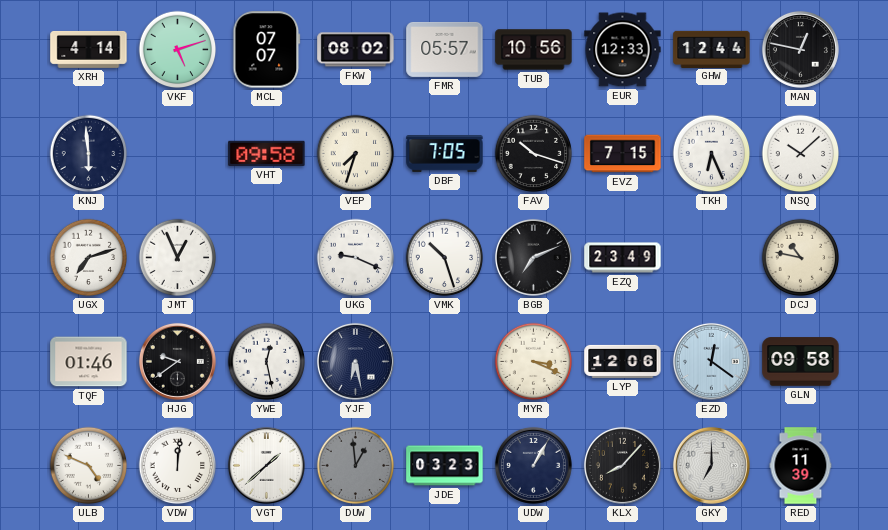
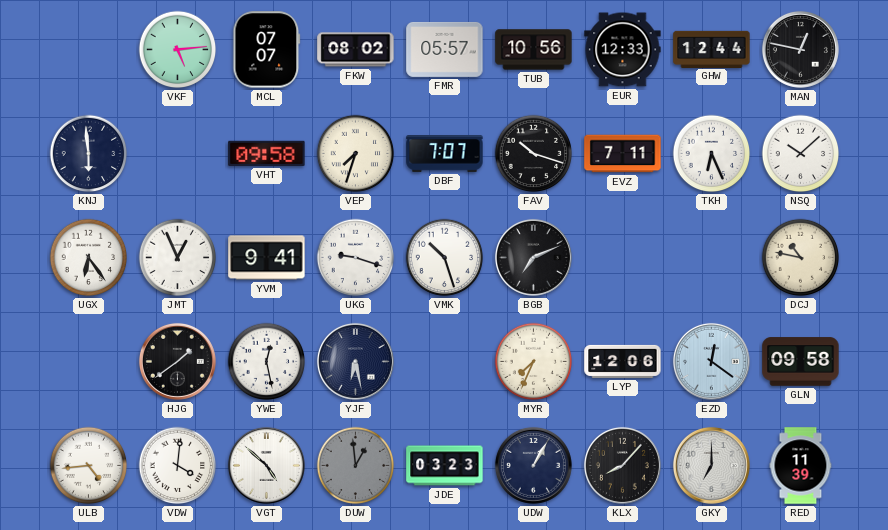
XRH: 4:14 -> none (89, 50)
VKF: 5:12 -> 5:14 (178, 50)
DBF: 7:05 -> 7:07 (445, 154)
EVZ: 7:15 -> 7:11 (623, 154)
UGX: 7:12 -> 6:24 (89, 258)
YVM: none -> 9:41 (267, 258)
UKG: 9:19 -> 9:18 (356, 258)
EZQ: 23:49 -> none (623, 258)
TQF: 01:46 -> none (89, 362)
HJG: 9:39 -> 1:39 (177, 361)
MYR: 3:19 -> 7:34 (534, 362)
ULB: 4:49 -> 4:44 (89, 466)
VDW: 12:01 -> 4:01 (178, 466)
VGT: 1:38 -> 4:52 (266, 465)
